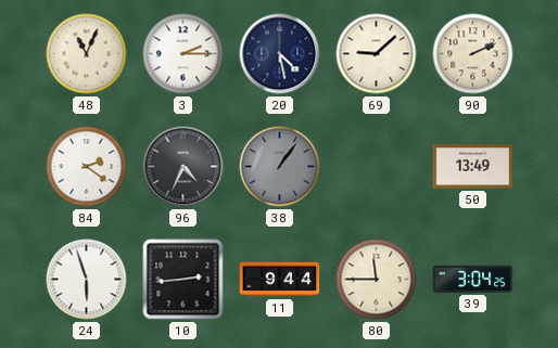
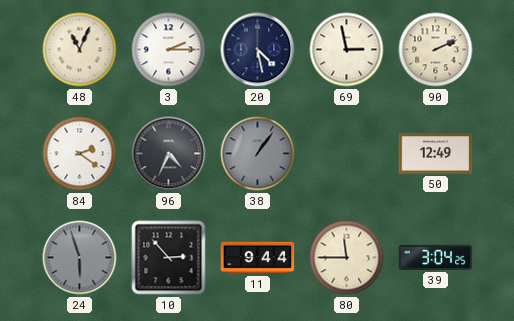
69: 9:08 -> 2:58 (347, 50)
50: 13:49 -> 12:49 (436, 154)
24 dial: white -> grey (80, 258)
10: 2:44 -> 2:53 (169, 258)
